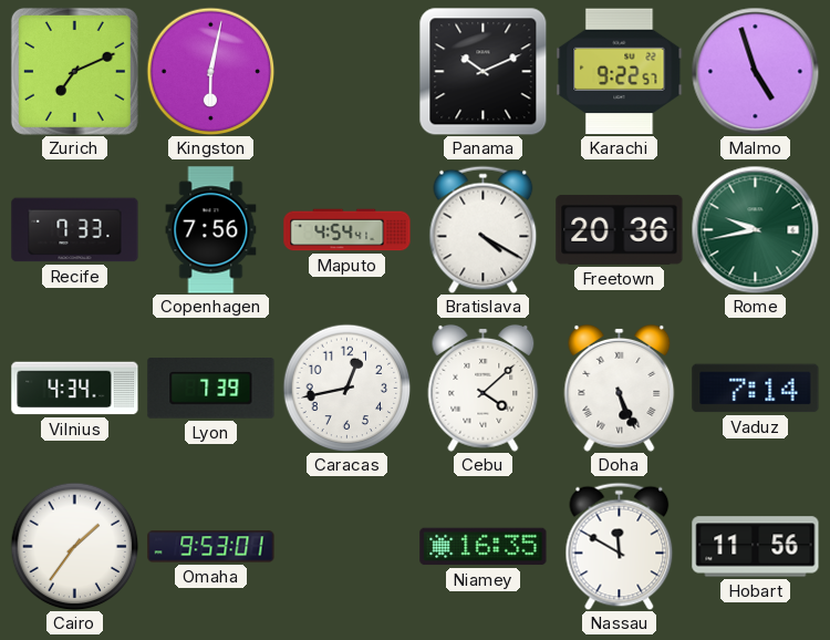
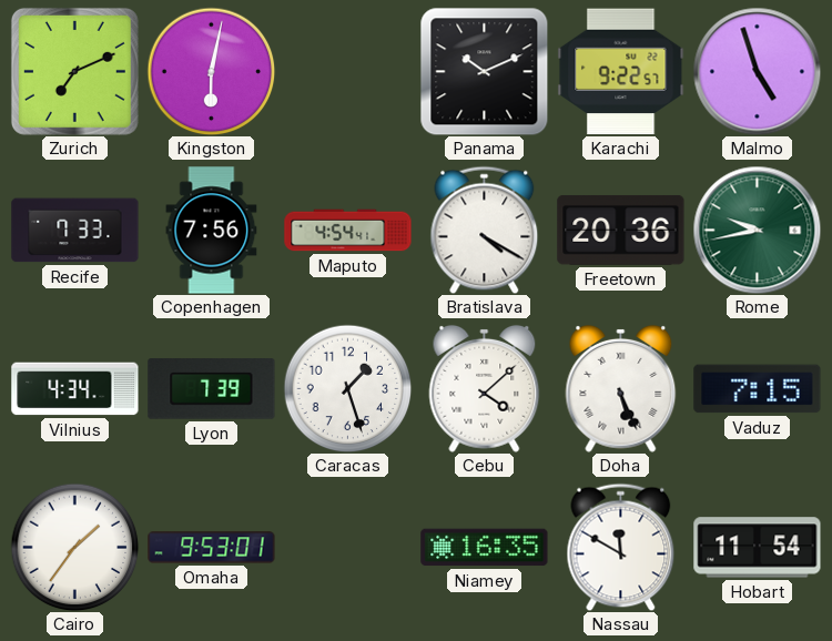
Caracas: 12:43 -> 1:27 (347, 388)
Vaduz: 7:14 -> 7:15 (758, 389)
Hobart: 11:56 -> 11:54 (758, 548)
